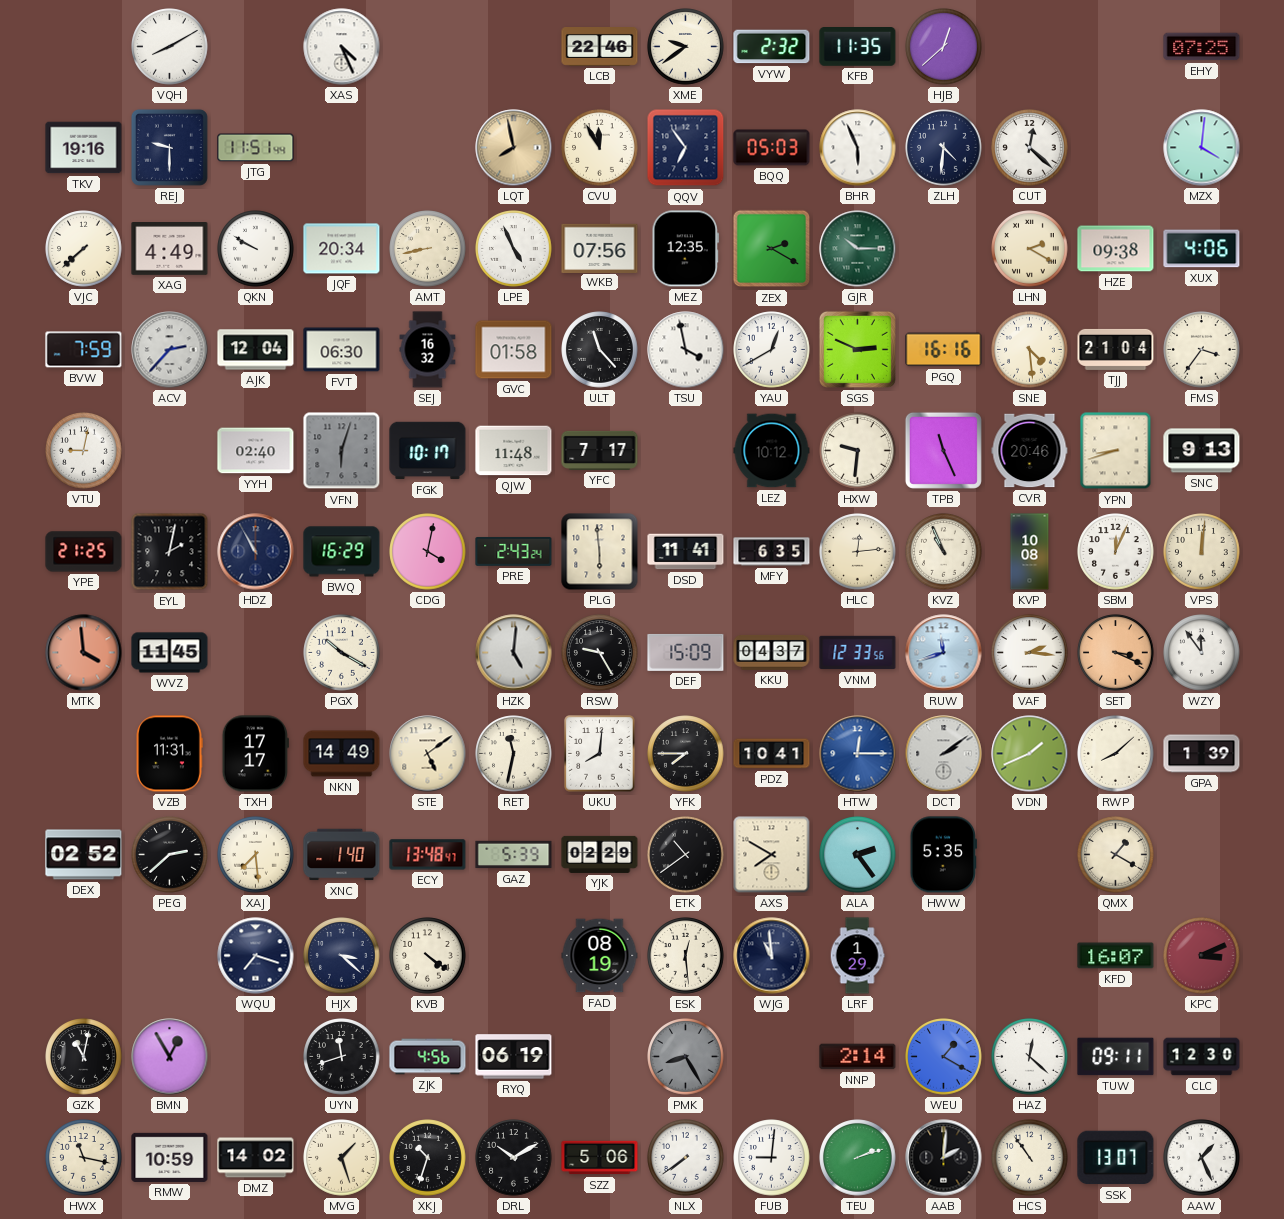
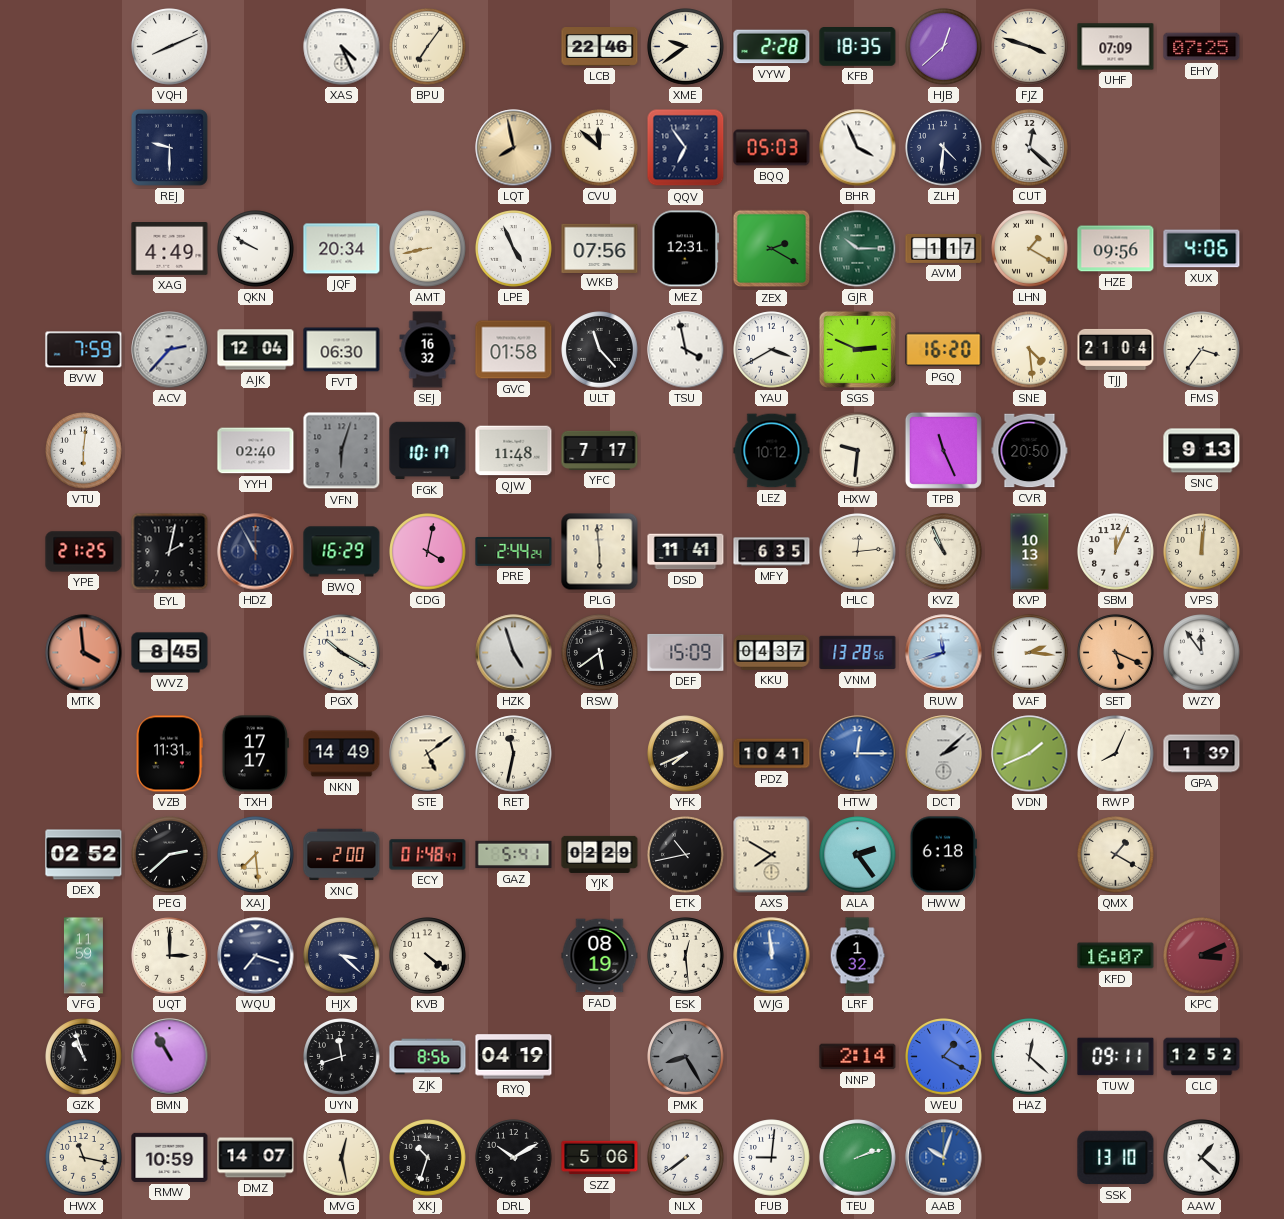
VQH: 8:10 -> 8:11 (170, 47)
BPU: none -> 7:06 (428, 47)
VYW: 2:32 -> 2:28 (772, 47)
KFB: 11:35 -> 18:35 (858, 47)
FJZ: none -> 3:48 (1030, 47)
UHF: none -> 07:09 (1116, 47)
TKV: 19:16 -> none (84, 148)
JTG: 11:51 -> none (256, 148)
CVU: 11:55 -> 11:52 (600, 148)
BHR: 5:56 -> 3:56 (858, 148)
MZX: 4:01 -> none (1202, 148)
VJC: 7:38 -> none (84, 249)
MEZ: 12:35 -> 12:31 (686, 249)
AVM: none -> 1:17 (944, 248)
LHN: 2:20 -> 1:20 (1030, 249)
HZE: 09:38 -> 09:56 (1116, 249)
YAU: 12:40 -> 3:40 (772, 350)
PGQ: 16:16 -> 16:20 (944, 350)
VTU: 9:02 -> 6:01 (84, 451)
CVR: 20:46 -> 20:50 (1030, 451)
YPN: 8:42 -> none (1116, 451)
PRE: 2:43 -> 2:44 (514, 551)
KVP: 10:08 -> 10:13 (1030, 552)
WVZ: 11:45 -> 8:45 (170, 653)
HZK: 5:01 -> 4:57 (514, 653)
RSW: 9:25 -> 5:39 (600, 653)
VNM: 12:33 -> 13:28 (858, 653)
SET: 3:19 -> 5:19 (1116, 653)
UKU: 8:01 -> none (600, 754)
YFK: 7:45 -> 7:41 (686, 754)
DCT: 2:09 -> 2:08 (944, 754)
RWP: 8:08 -> 8:04 (1116, 754)
XNC: 1:40 -> 2:00 (342, 855)
ECY: 13:48 -> 01:48 (428, 855)
GAZ: 5:39 -> 5:41 (514, 855)
ETK: 10:39 -> 10:43 (686, 855)
HWW: 5:35 -> 6:18 (944, 855)
VFG: none -> 11:59 (83, 956)
UQT: none -> 3:00 (170, 956)
WJG: 10:59 -> 11:59 (772, 956)
WJG dial: navy -> blue (772, 956)
LRF: 1:29 -> 1:32 (857, 956)
GZK: 11:02 -> 10:57 (84, 1057)
BMN: 12:55 -> 10:55 (170, 1057)
ZJK: 4:56 -> 8:56 (428, 1057)
RYQ: 06:19 -> 04:19 (514, 1057)
CLC: 12:30 -> 12:52 (1202, 1057)
DMZ: 14:02 -> 14:07 (256, 1158)
MVG: 1:27 -> 12:28 (342, 1158)
AAB: 2:01 -> 10:03 (944, 1158)
AAB dial: black -> blue (944, 1158)
HCS: 10:54 -> none (1030, 1158)
SSK: 13:07 -> 13:10 (1116, 1158)
AAW: 1:26 -> 1:22 (1202, 1158)
